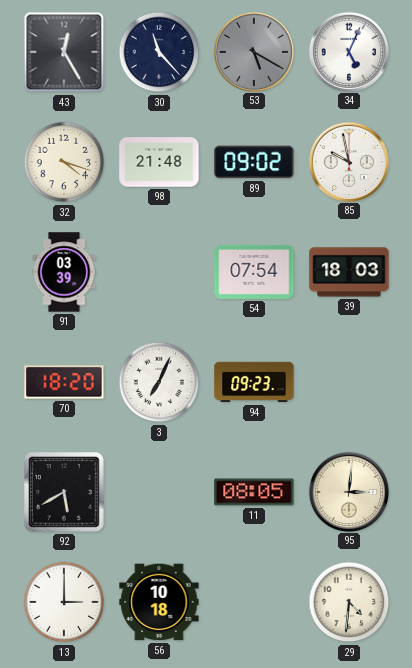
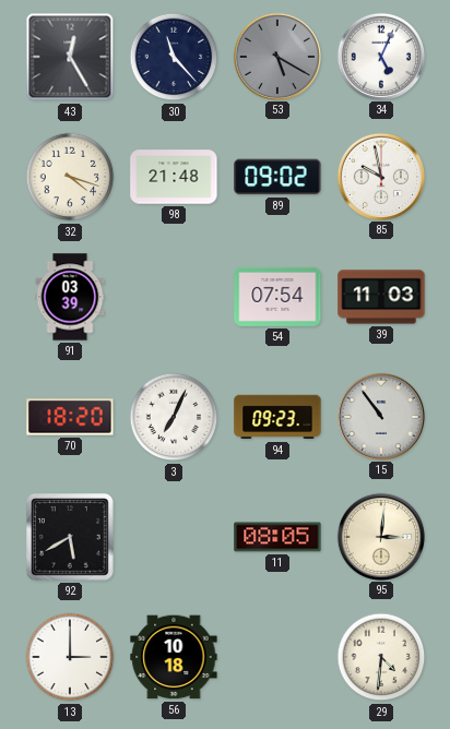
39: 18:03 -> 11:03 (381, 297)
15: none -> 10:54 (380, 416)
